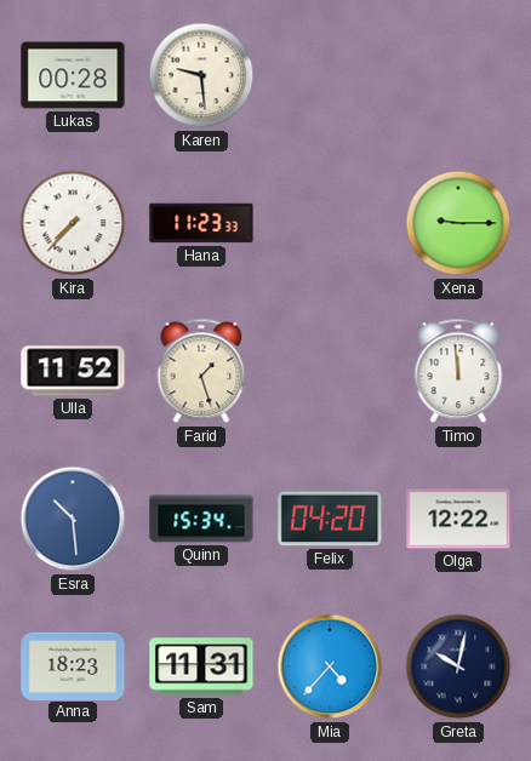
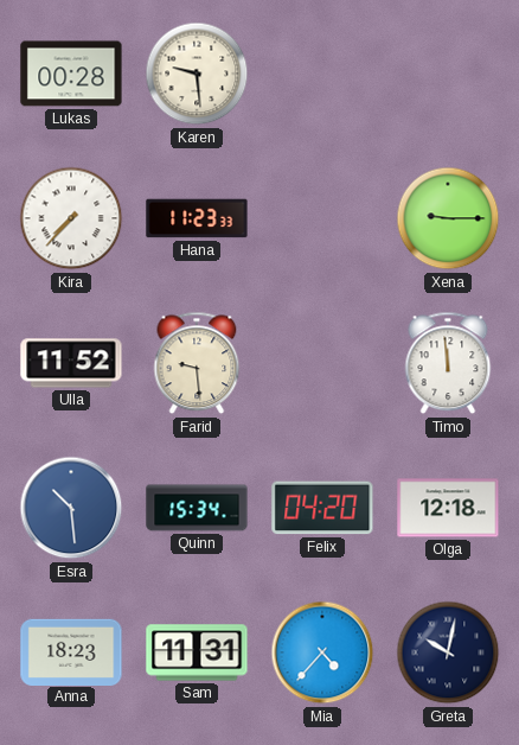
Farid: 1:27 -> 9:29 (197, 363)
Olga: 12:22 -> 12:18 (448, 508)
